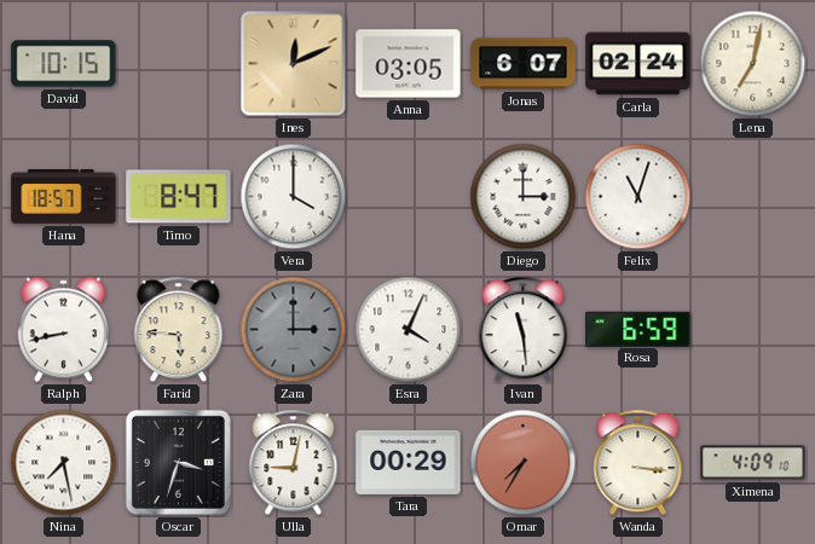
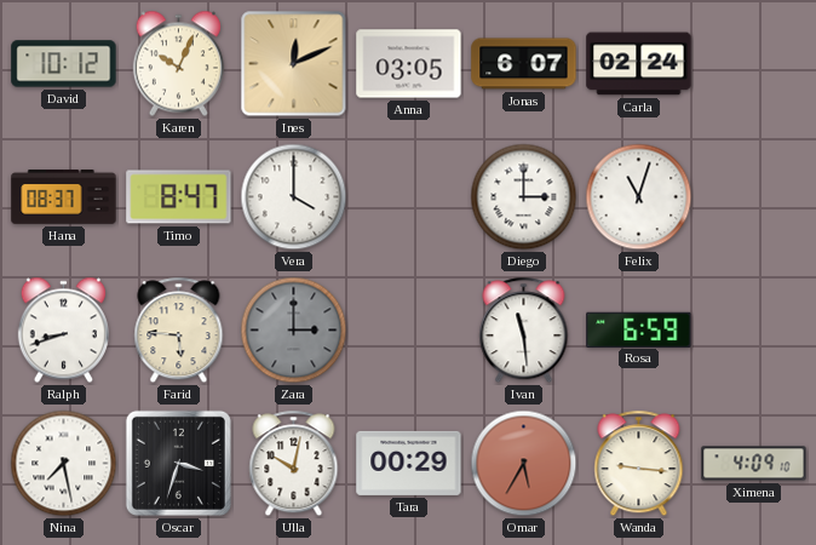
David: 10:15 -> 10:12 (64, 64)
Karen: none -> 10:04 (178, 64)
Lena: 7:02 -> none (753, 64)
Hana: 18:57 -> 08:37 (64, 197)
Ralph: 8:43 -> 8:42 (63, 331)
Esra: 4:04 -> none (409, 330)
Ulla: 9:02 -> 10:02 (294, 464)
Omar: 7:35 -> 5:35 (524, 464)
Wanda: 3:16 -> 9:16 (639, 464)
